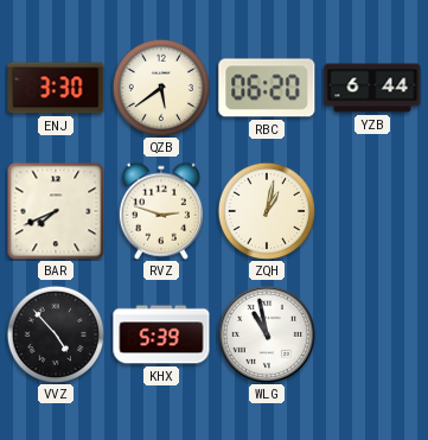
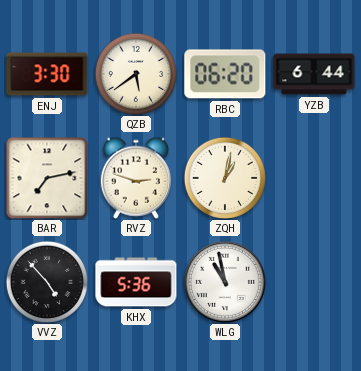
BAR: 7:41 -> 7:13 (47, 178)
KHX: 5:39 -> 5:36 (136, 282)
